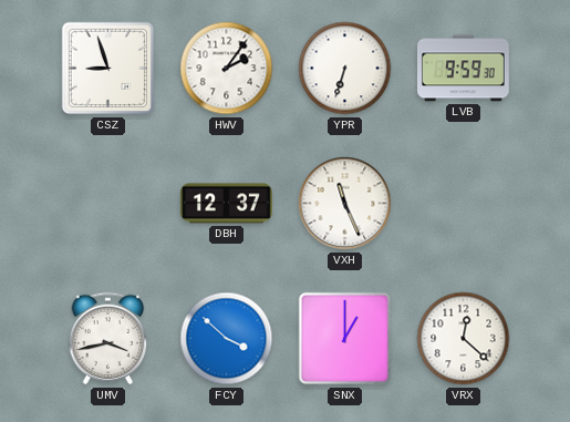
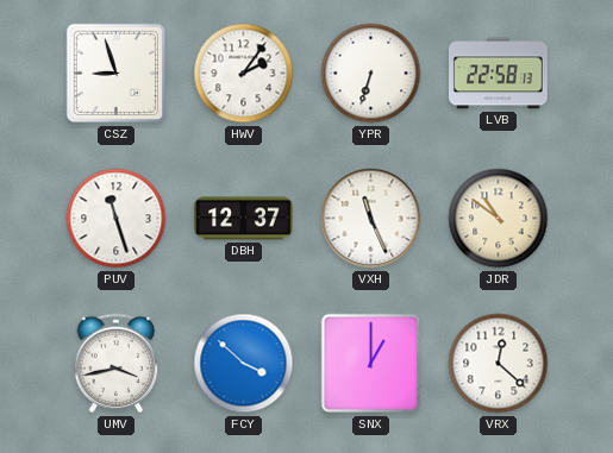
LVB: 9:59 -> 22:58 (499, 74)
PUV: none -> 11:27 (117, 219)
JDR: none -> 10:51 (499, 219)
